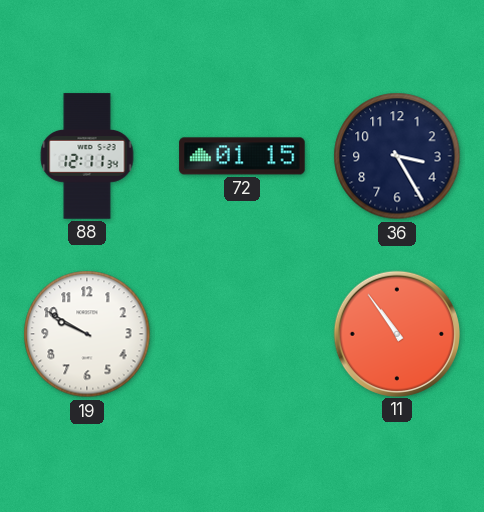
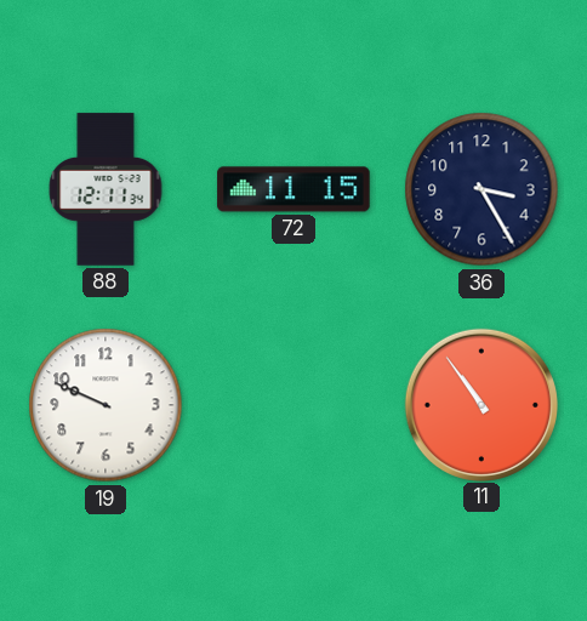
72: 01:15 -> 11:15 (293, 189)
19: 9:50 -> 9:49 (106, 405)
